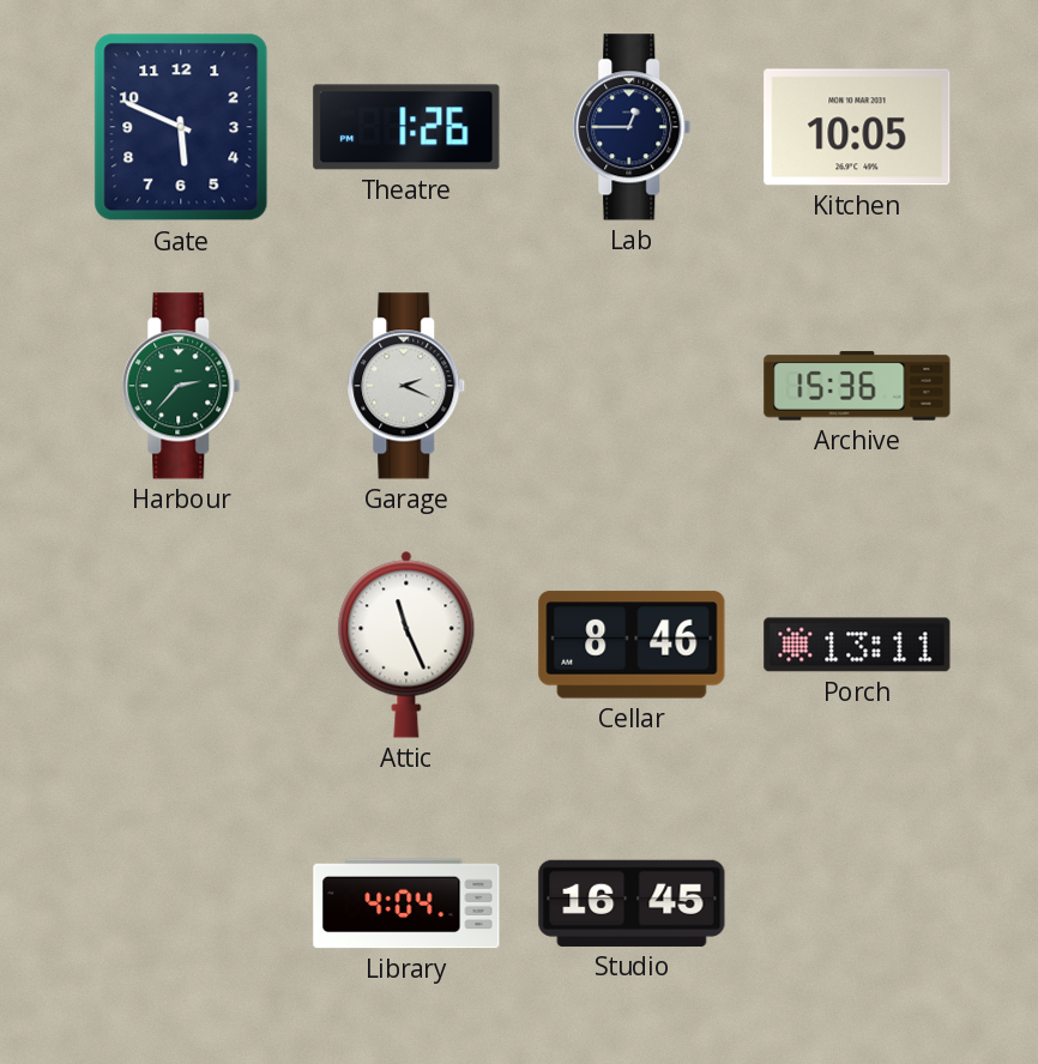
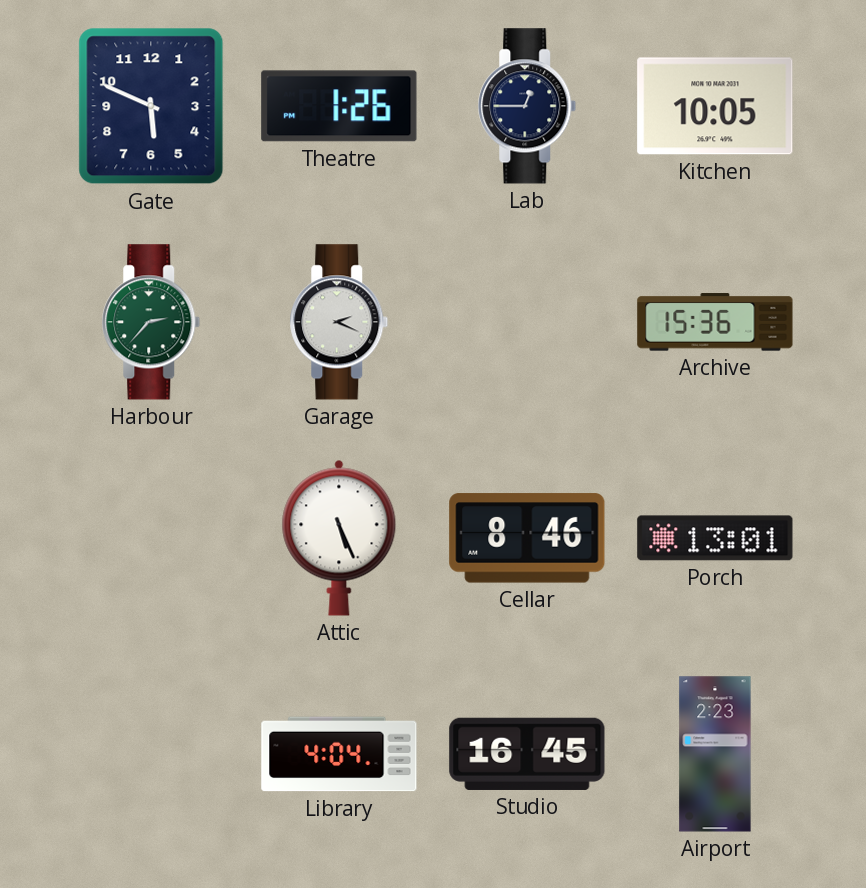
Attic: 11:26 -> 5:26 (339, 538)
Porch: 13:11 -> 13:01 (715, 538)
Airport: none -> 2:23 (715, 754)
